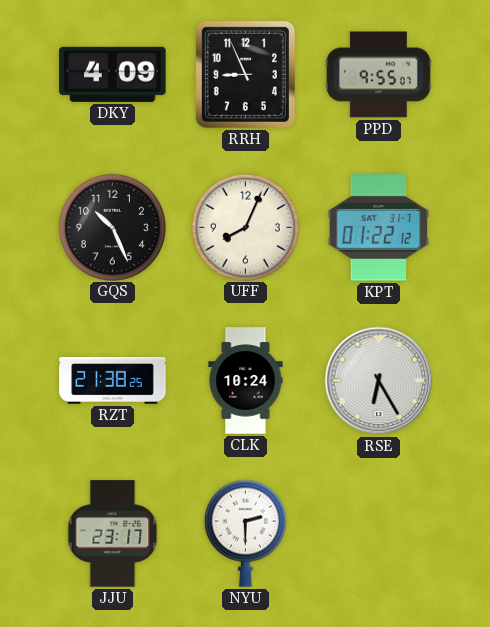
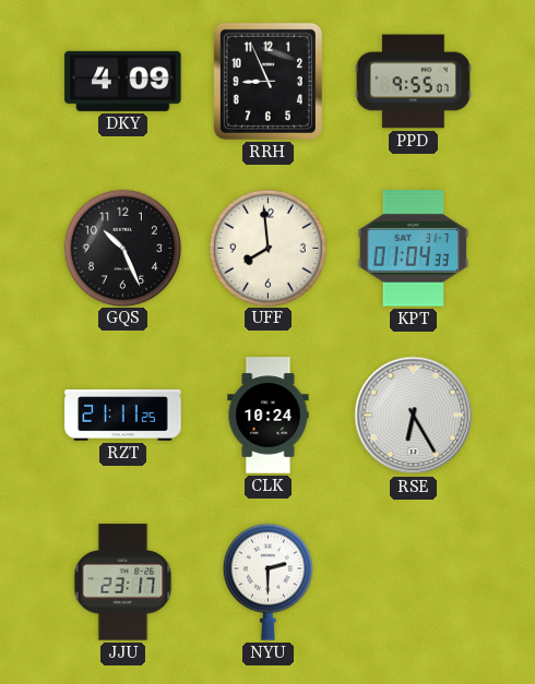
UFF: 8:04 -> 7:59 (267, 248)
KPT: 01:22 -> 01:04 (414, 249)
RZT: 21:38 -> 21:11 (123, 416)
